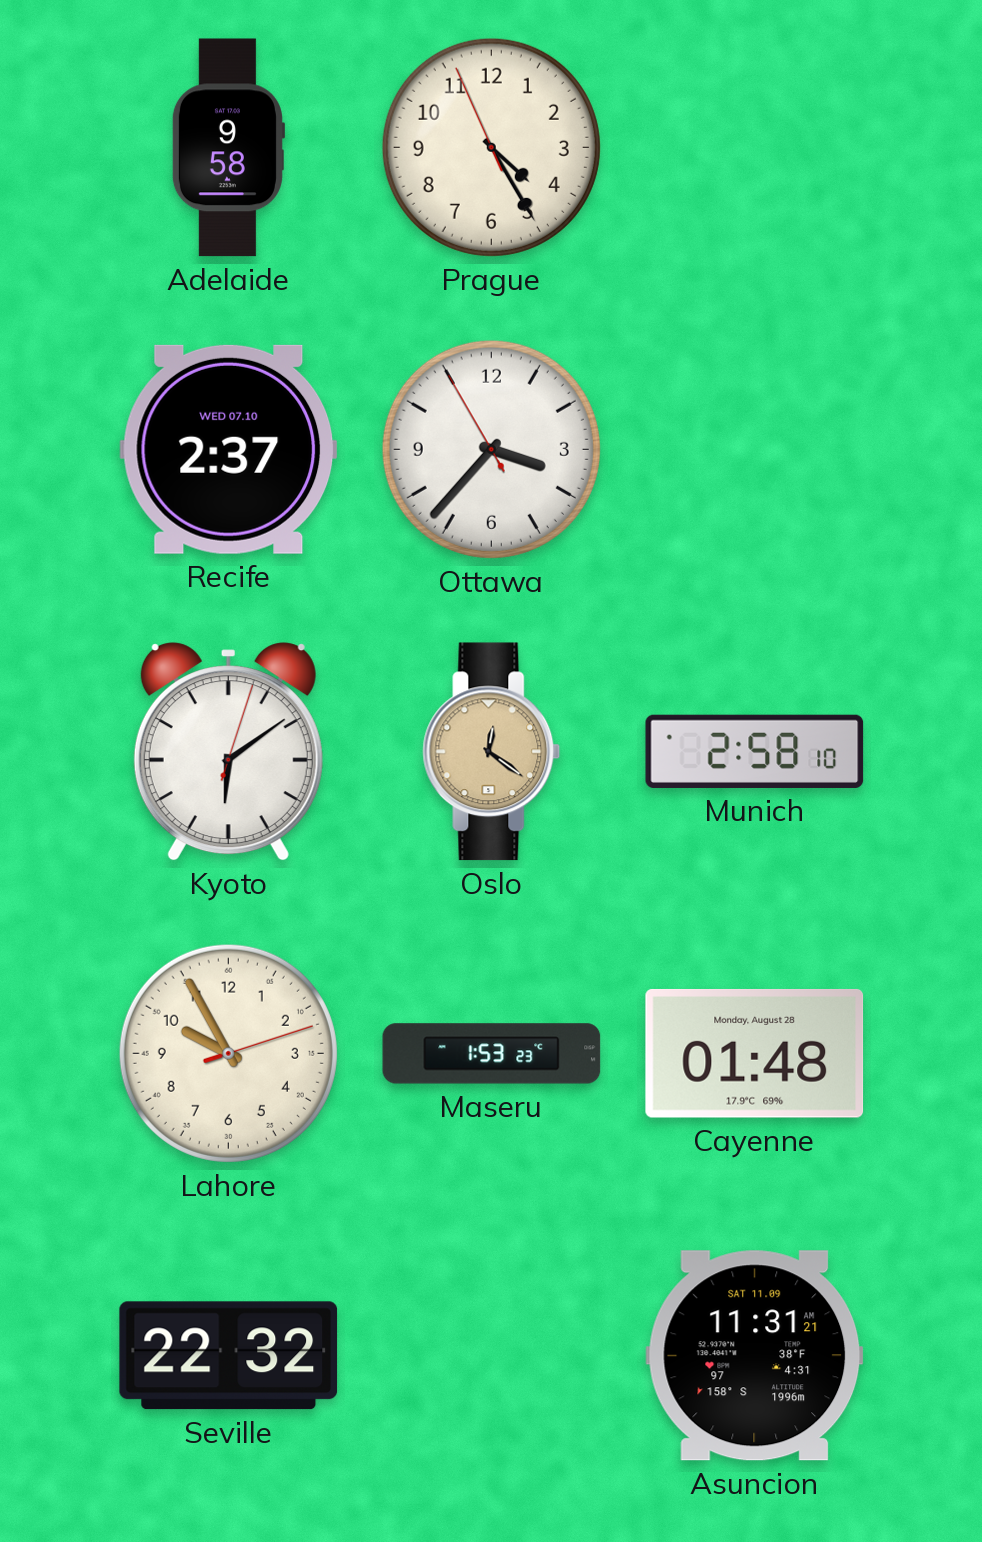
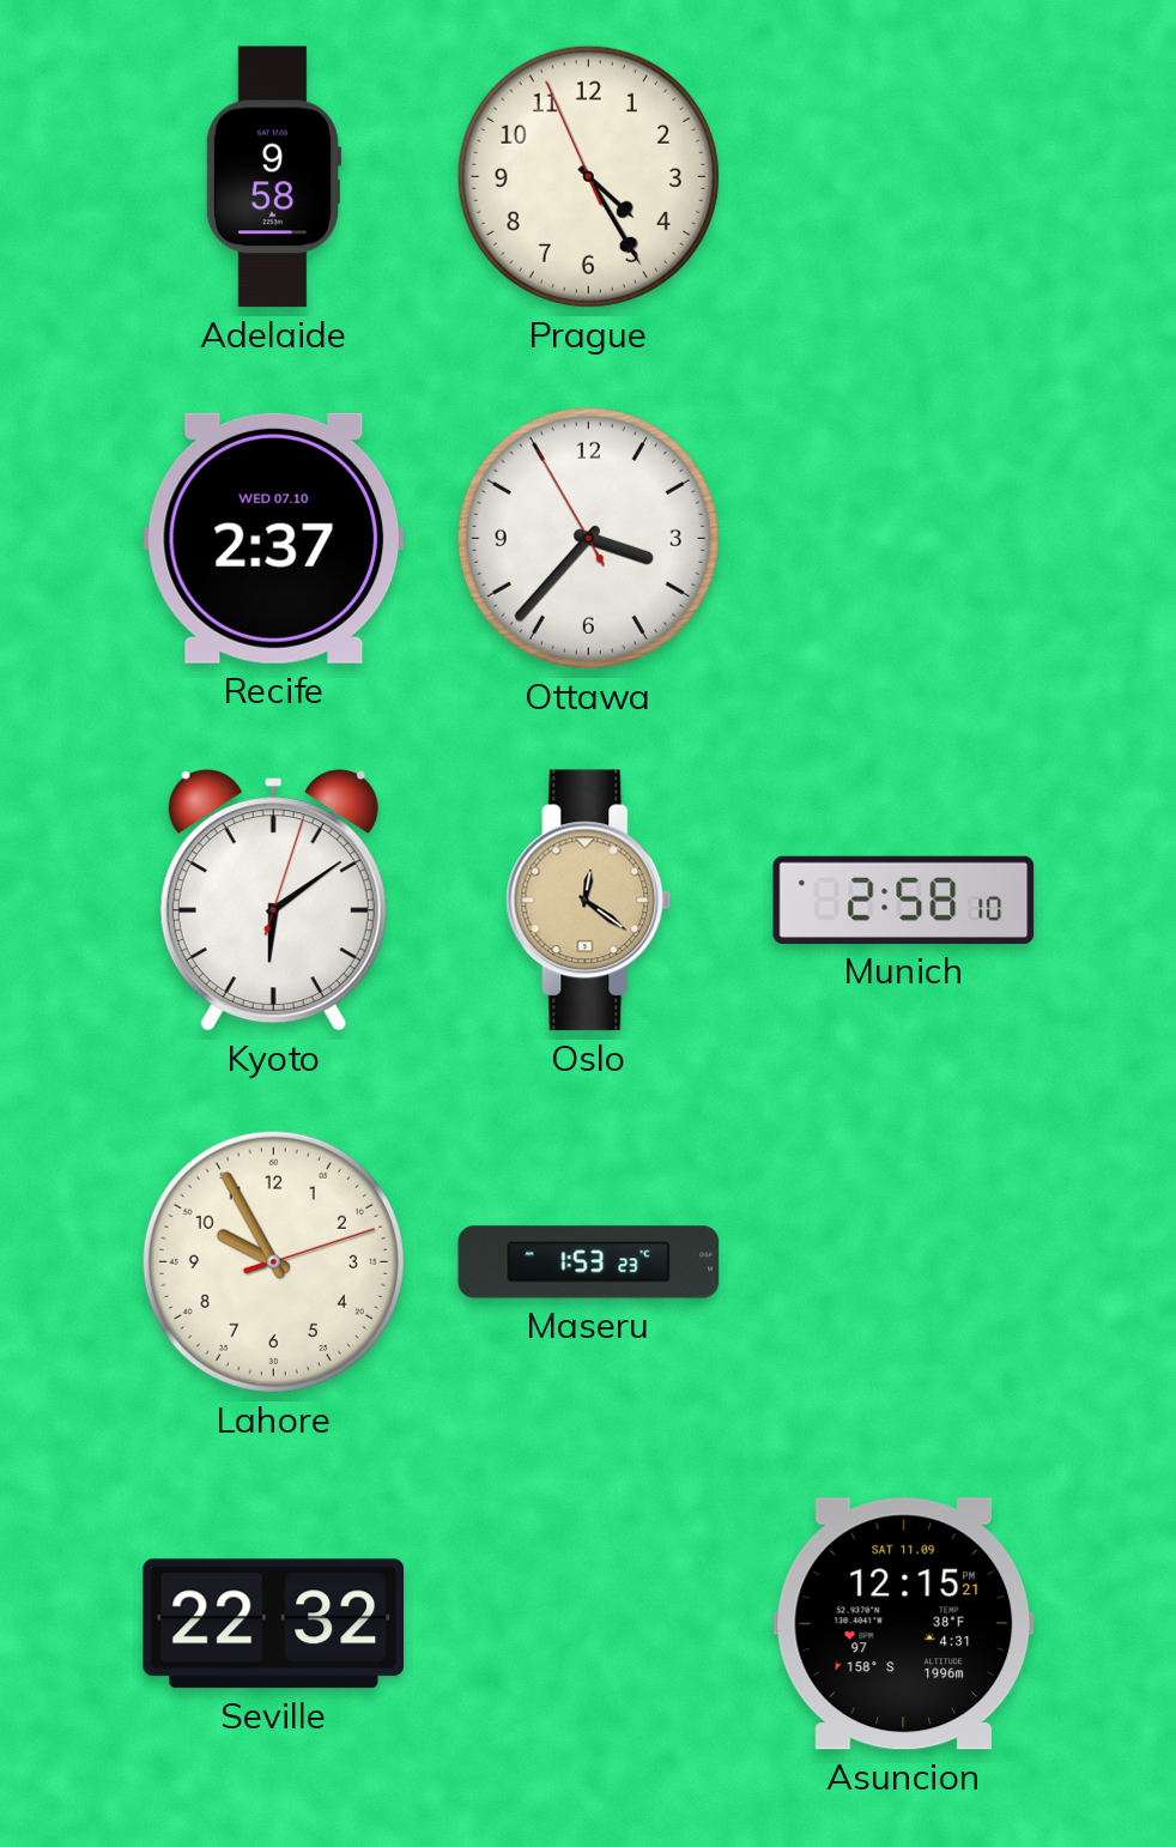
Cayenne: 01:48 -> none (755, 1053)
Asuncion: 11:31 -> 12:15 (904, 1624)
